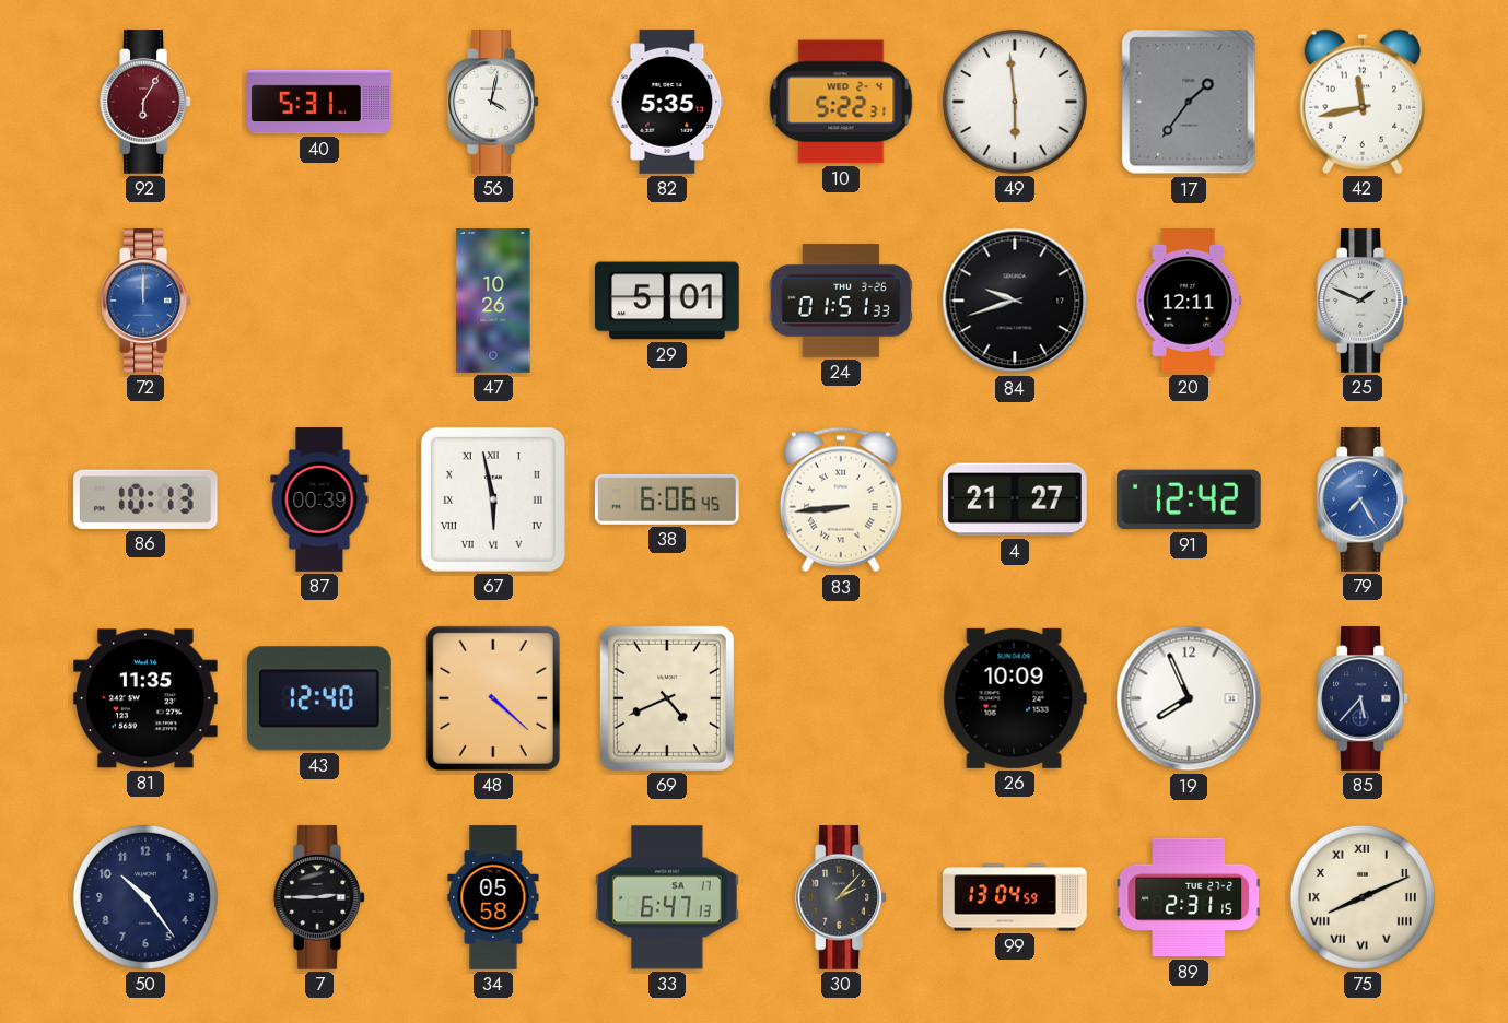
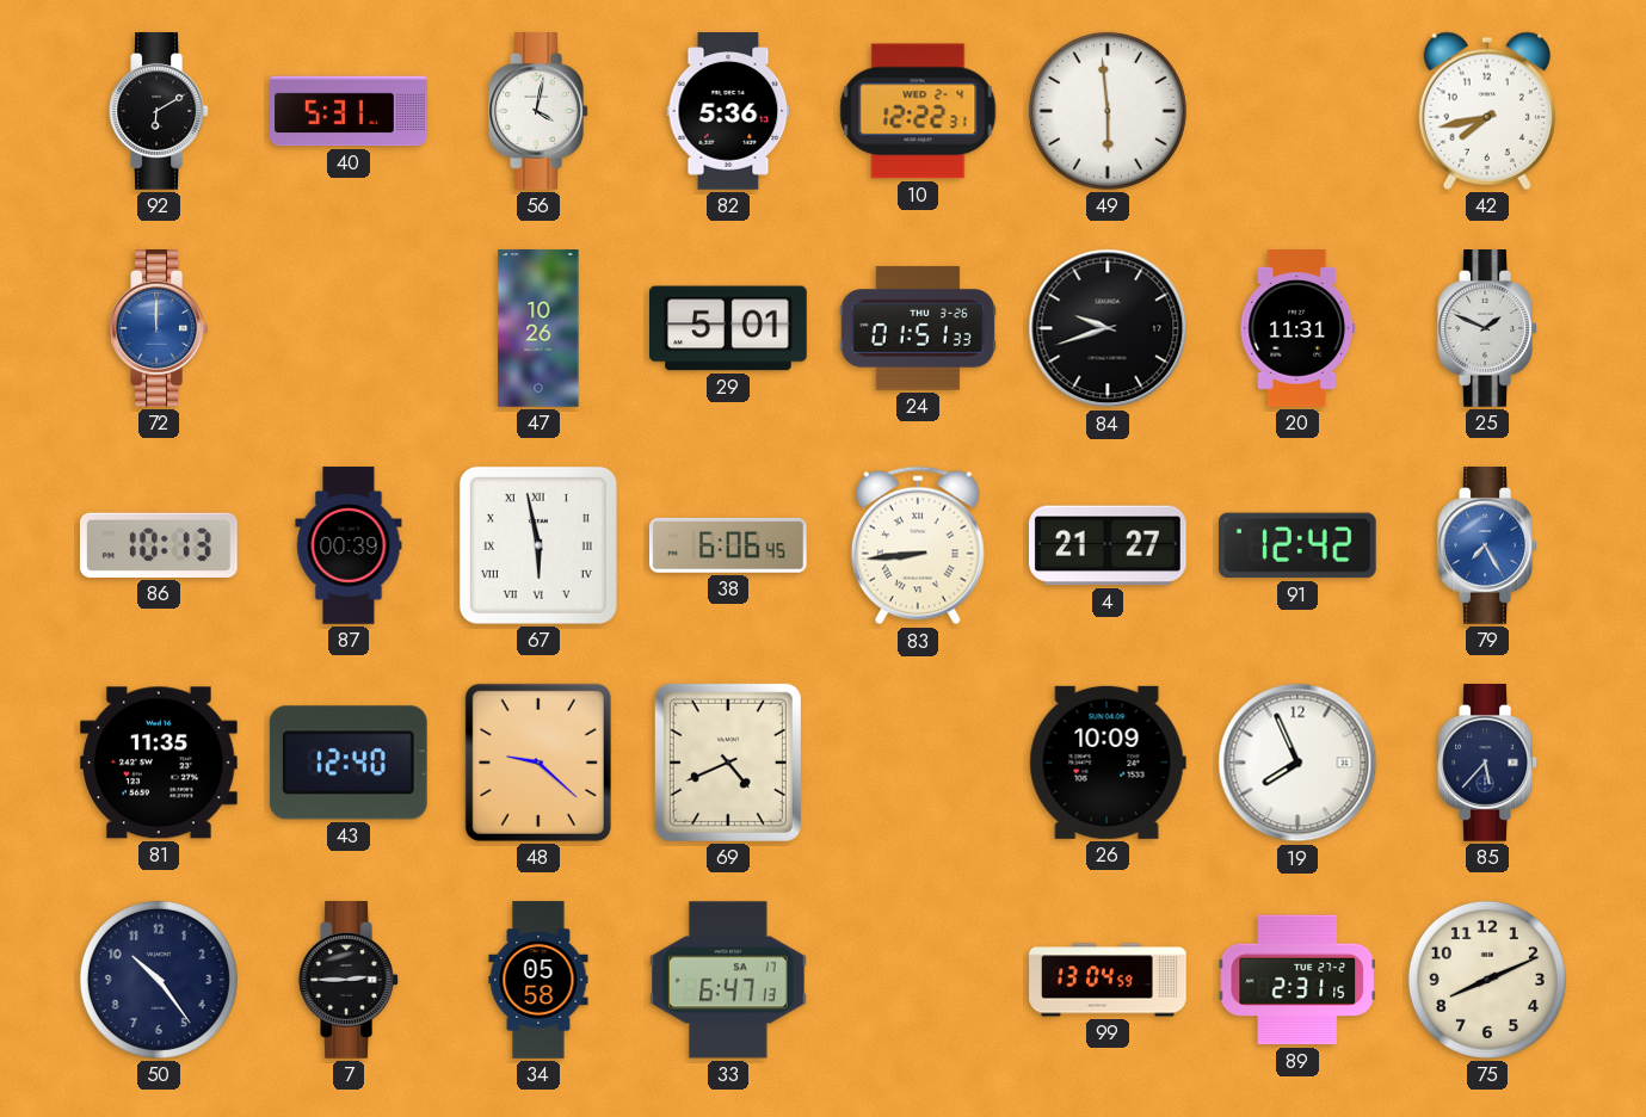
92: 6:05 -> 6:10 (159, 112)
92 dial: burgundy -> black (159, 112)
82: 5:35 -> 5:36 (728, 111)
10: 5:22 -> 12:22 (918, 111)
17: 1:36 -> none (1189, 102)
42: 11:43 -> 7:43 (1486, 111)
20: 12:11 -> 11:31 (1297, 329)
48: 4:22 -> 9:22 (538, 763)
30: 2:07 -> none (841, 898)
75 numerals: Roman -> Arabic (1487, 980)
